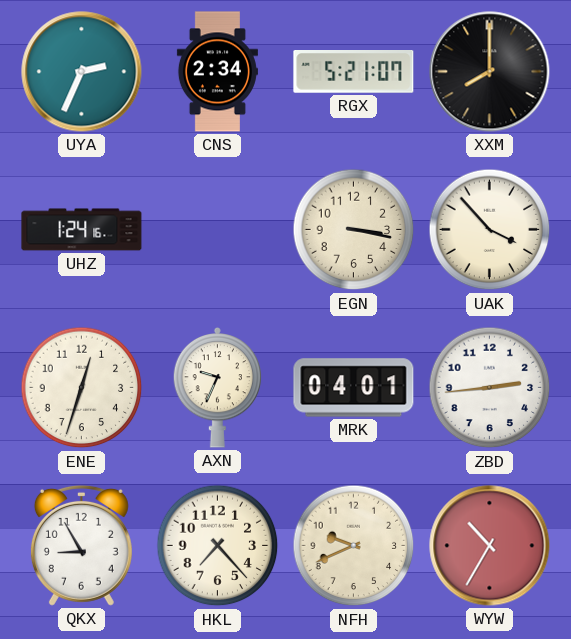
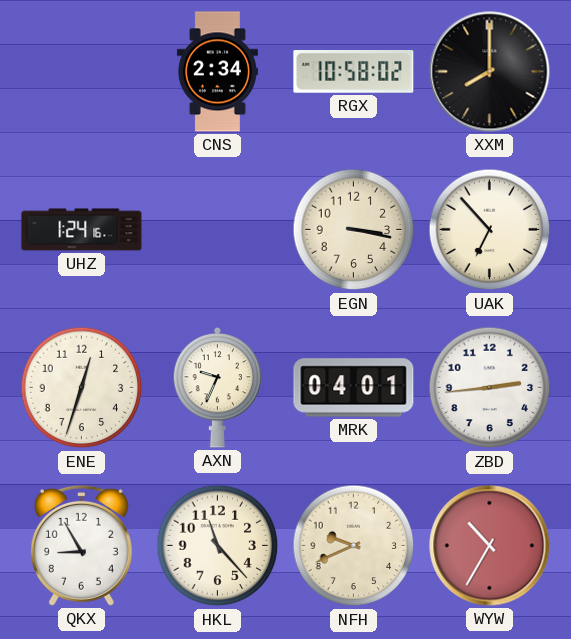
UYA: 2:34 -> none (82, 72)
RGX: 5:21 -> 10:58 (354, 72)
UAK: 3:53 -> 6:53 (490, 230)
HKL: 7:23 -> 11:23 (218, 546)
